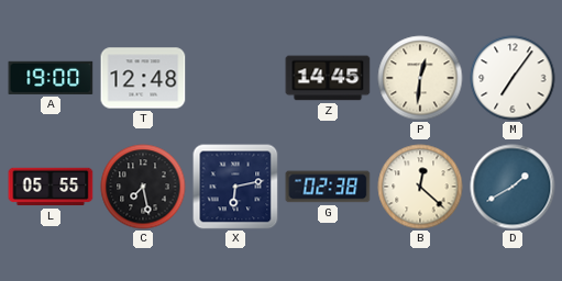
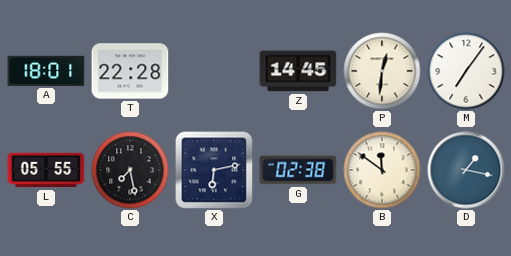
A: 19:00 -> 18:01 (46, 71)
T: 12:48 -> 22:28 (130, 71)
B: 12:22 -> 11:51 (382, 170)
D: 1:40 -> 1:17 (466, 170)
